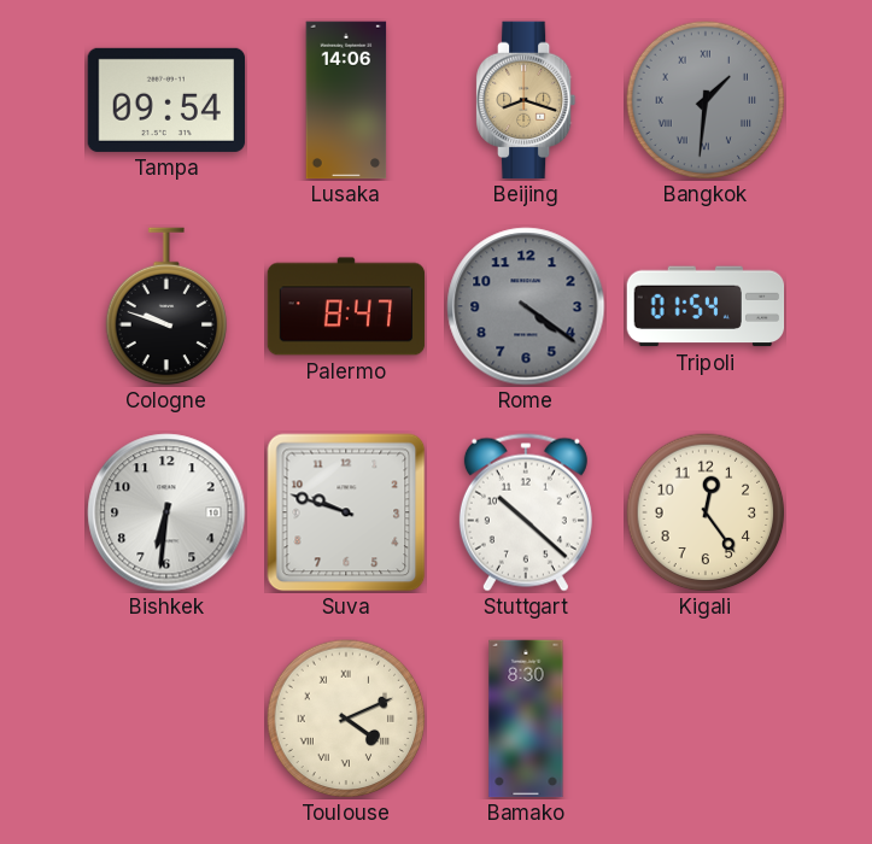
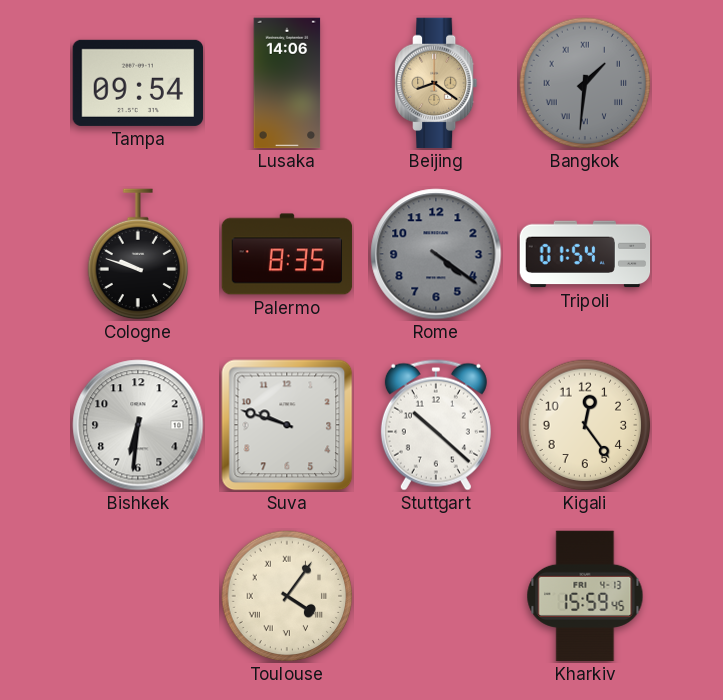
Beijing: 8:18 -> 8:21 (437, 83)
Palermo: 8:47 -> 8:35 (287, 254)
Toulouse: 4:11 -> 4:06 (287, 596)
Bamako: 8:30 -> none (526, 719)
Kharkiv: none -> 15:59 (585, 596)
